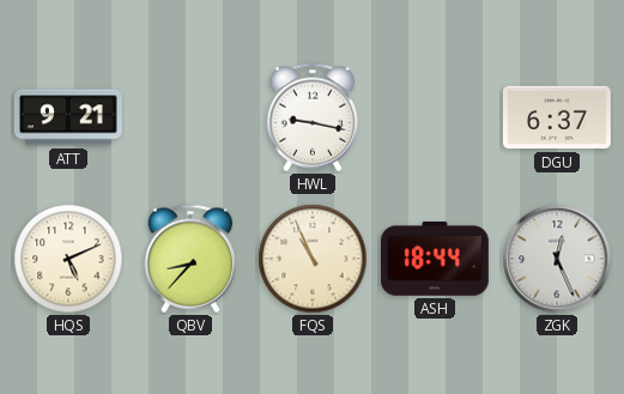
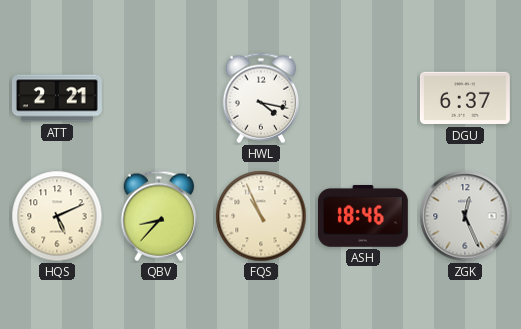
ATT: 9:21 -> 2:21 (57, 98)
HWL: 9:17 -> 4:17 (261, 98)
ASH: 18:44 -> 18:46 (363, 216)
